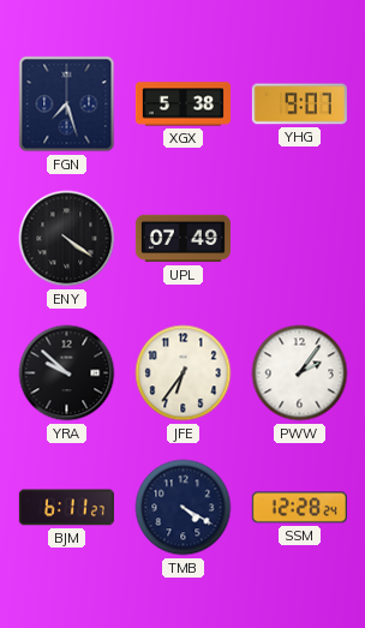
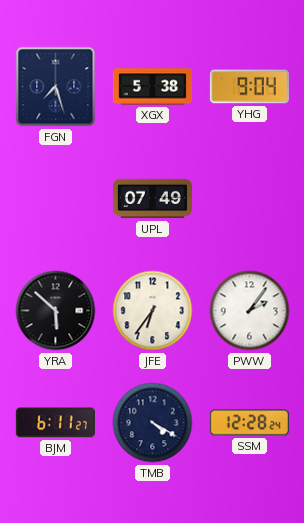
YHG: 9:07 -> 9:04 (249, 87)
ENY: 4:21 -> none (67, 239)
YRA: 9:52 -> 5:52 (56, 311)
